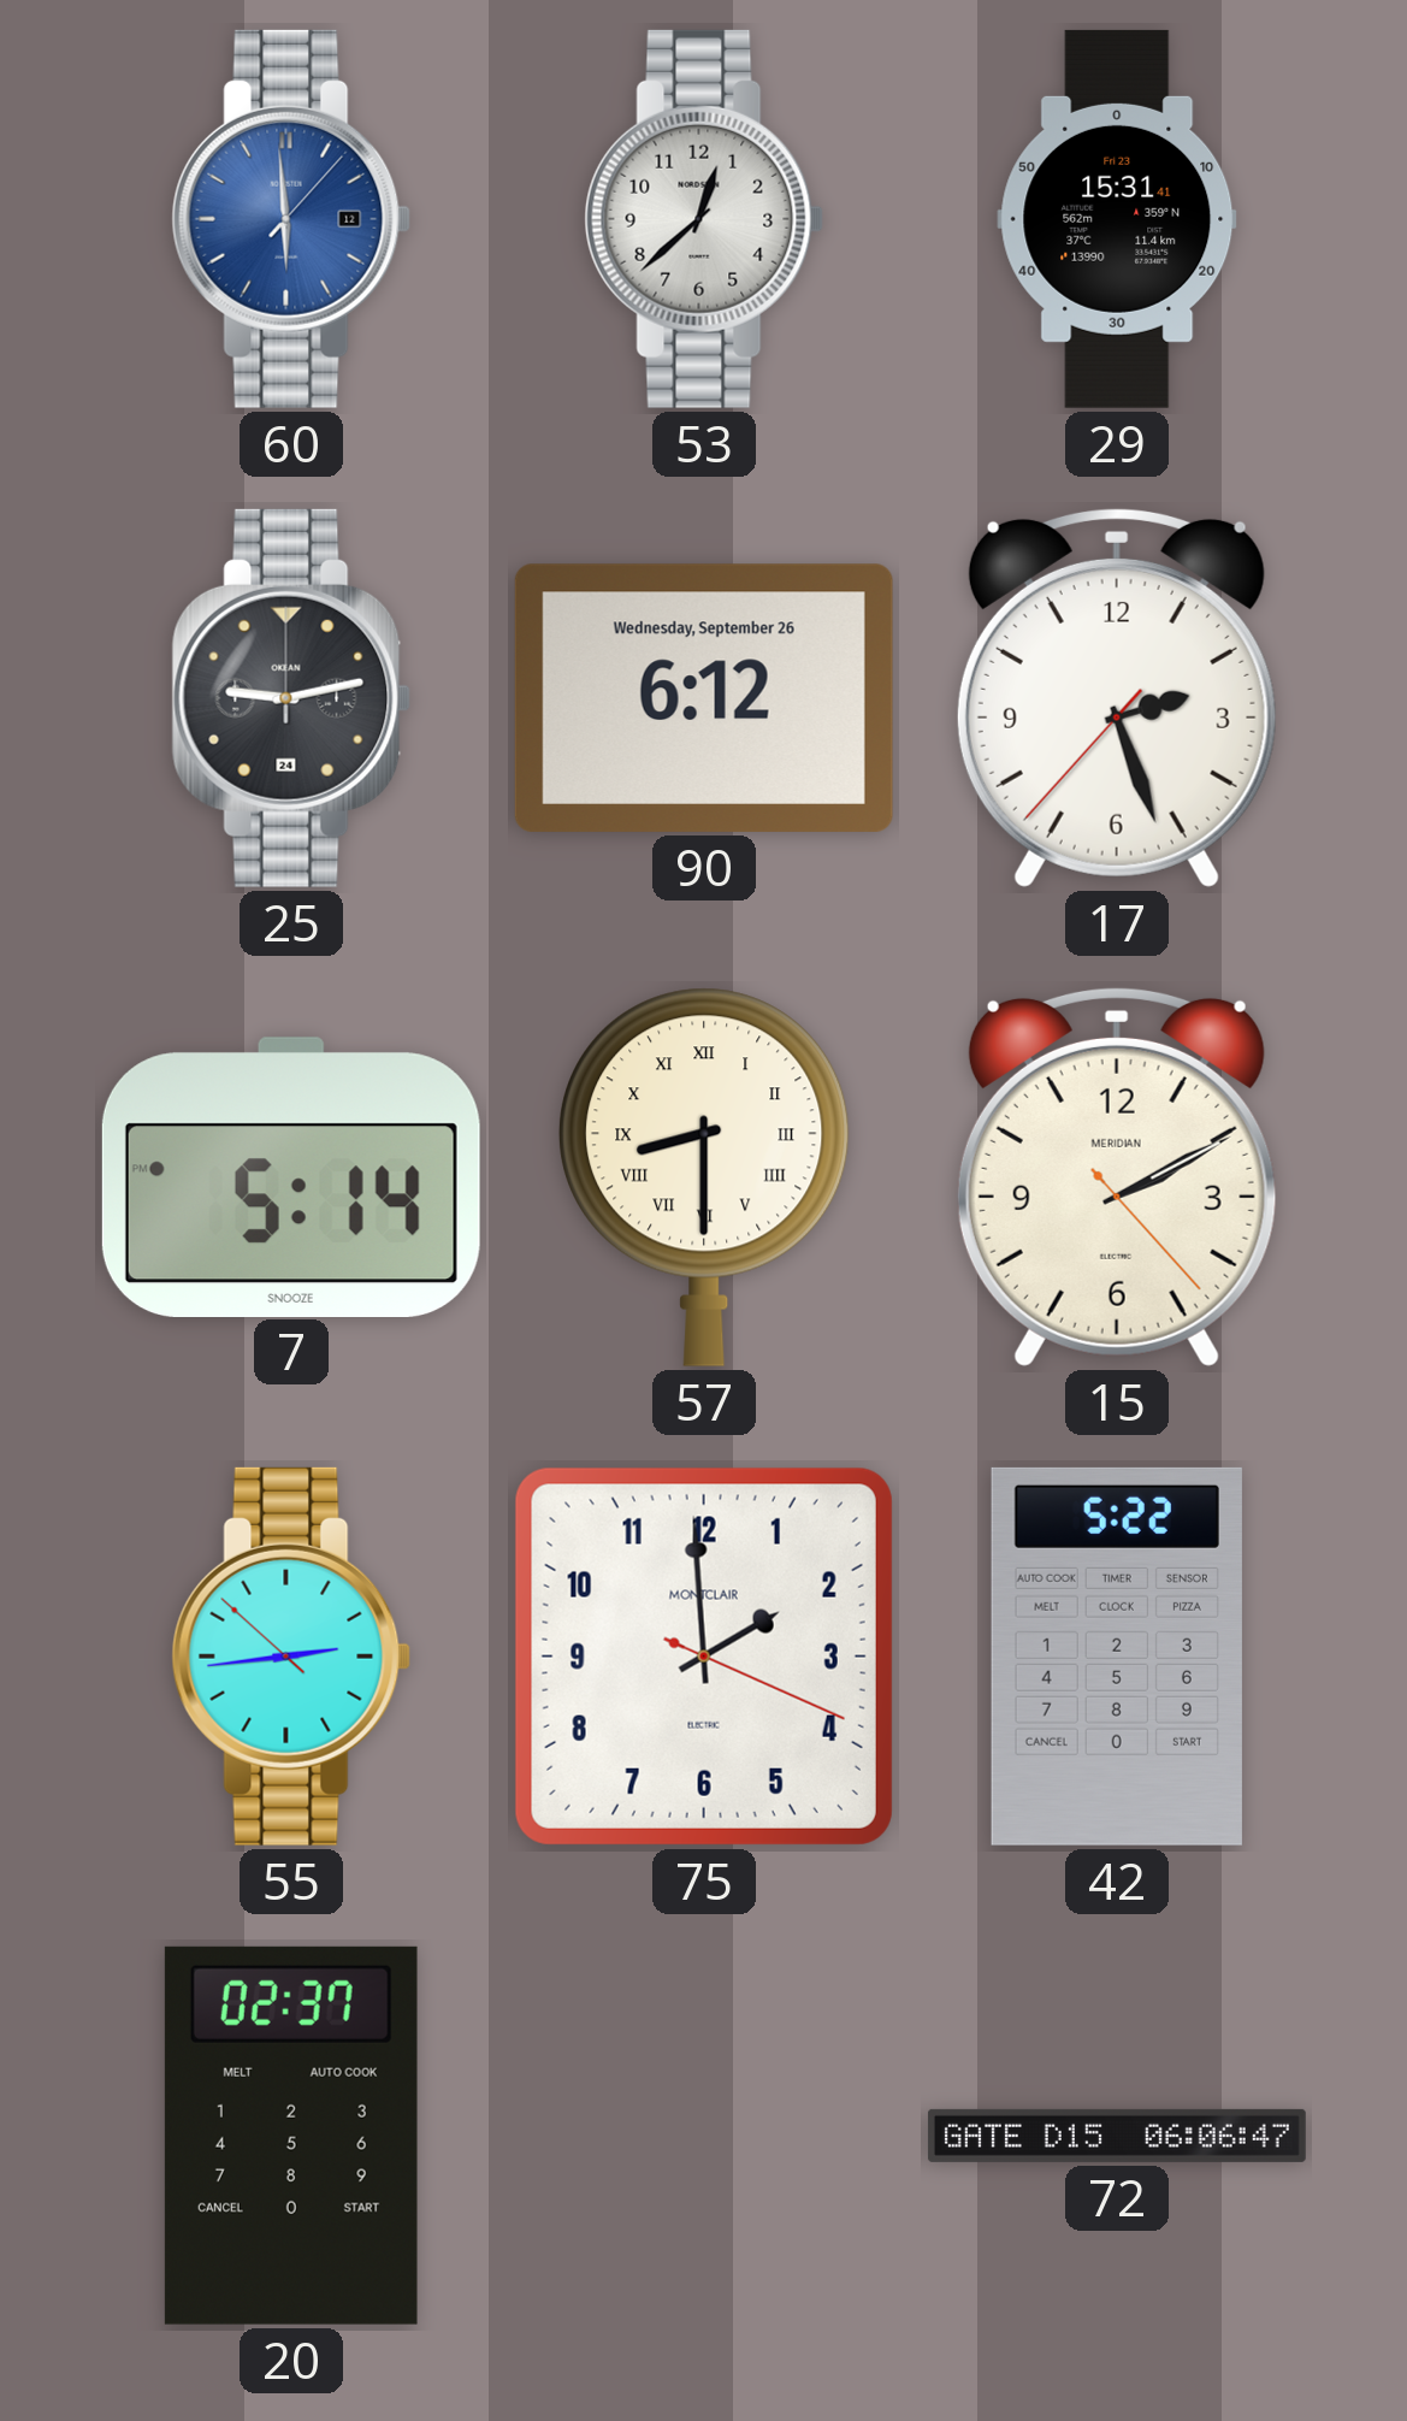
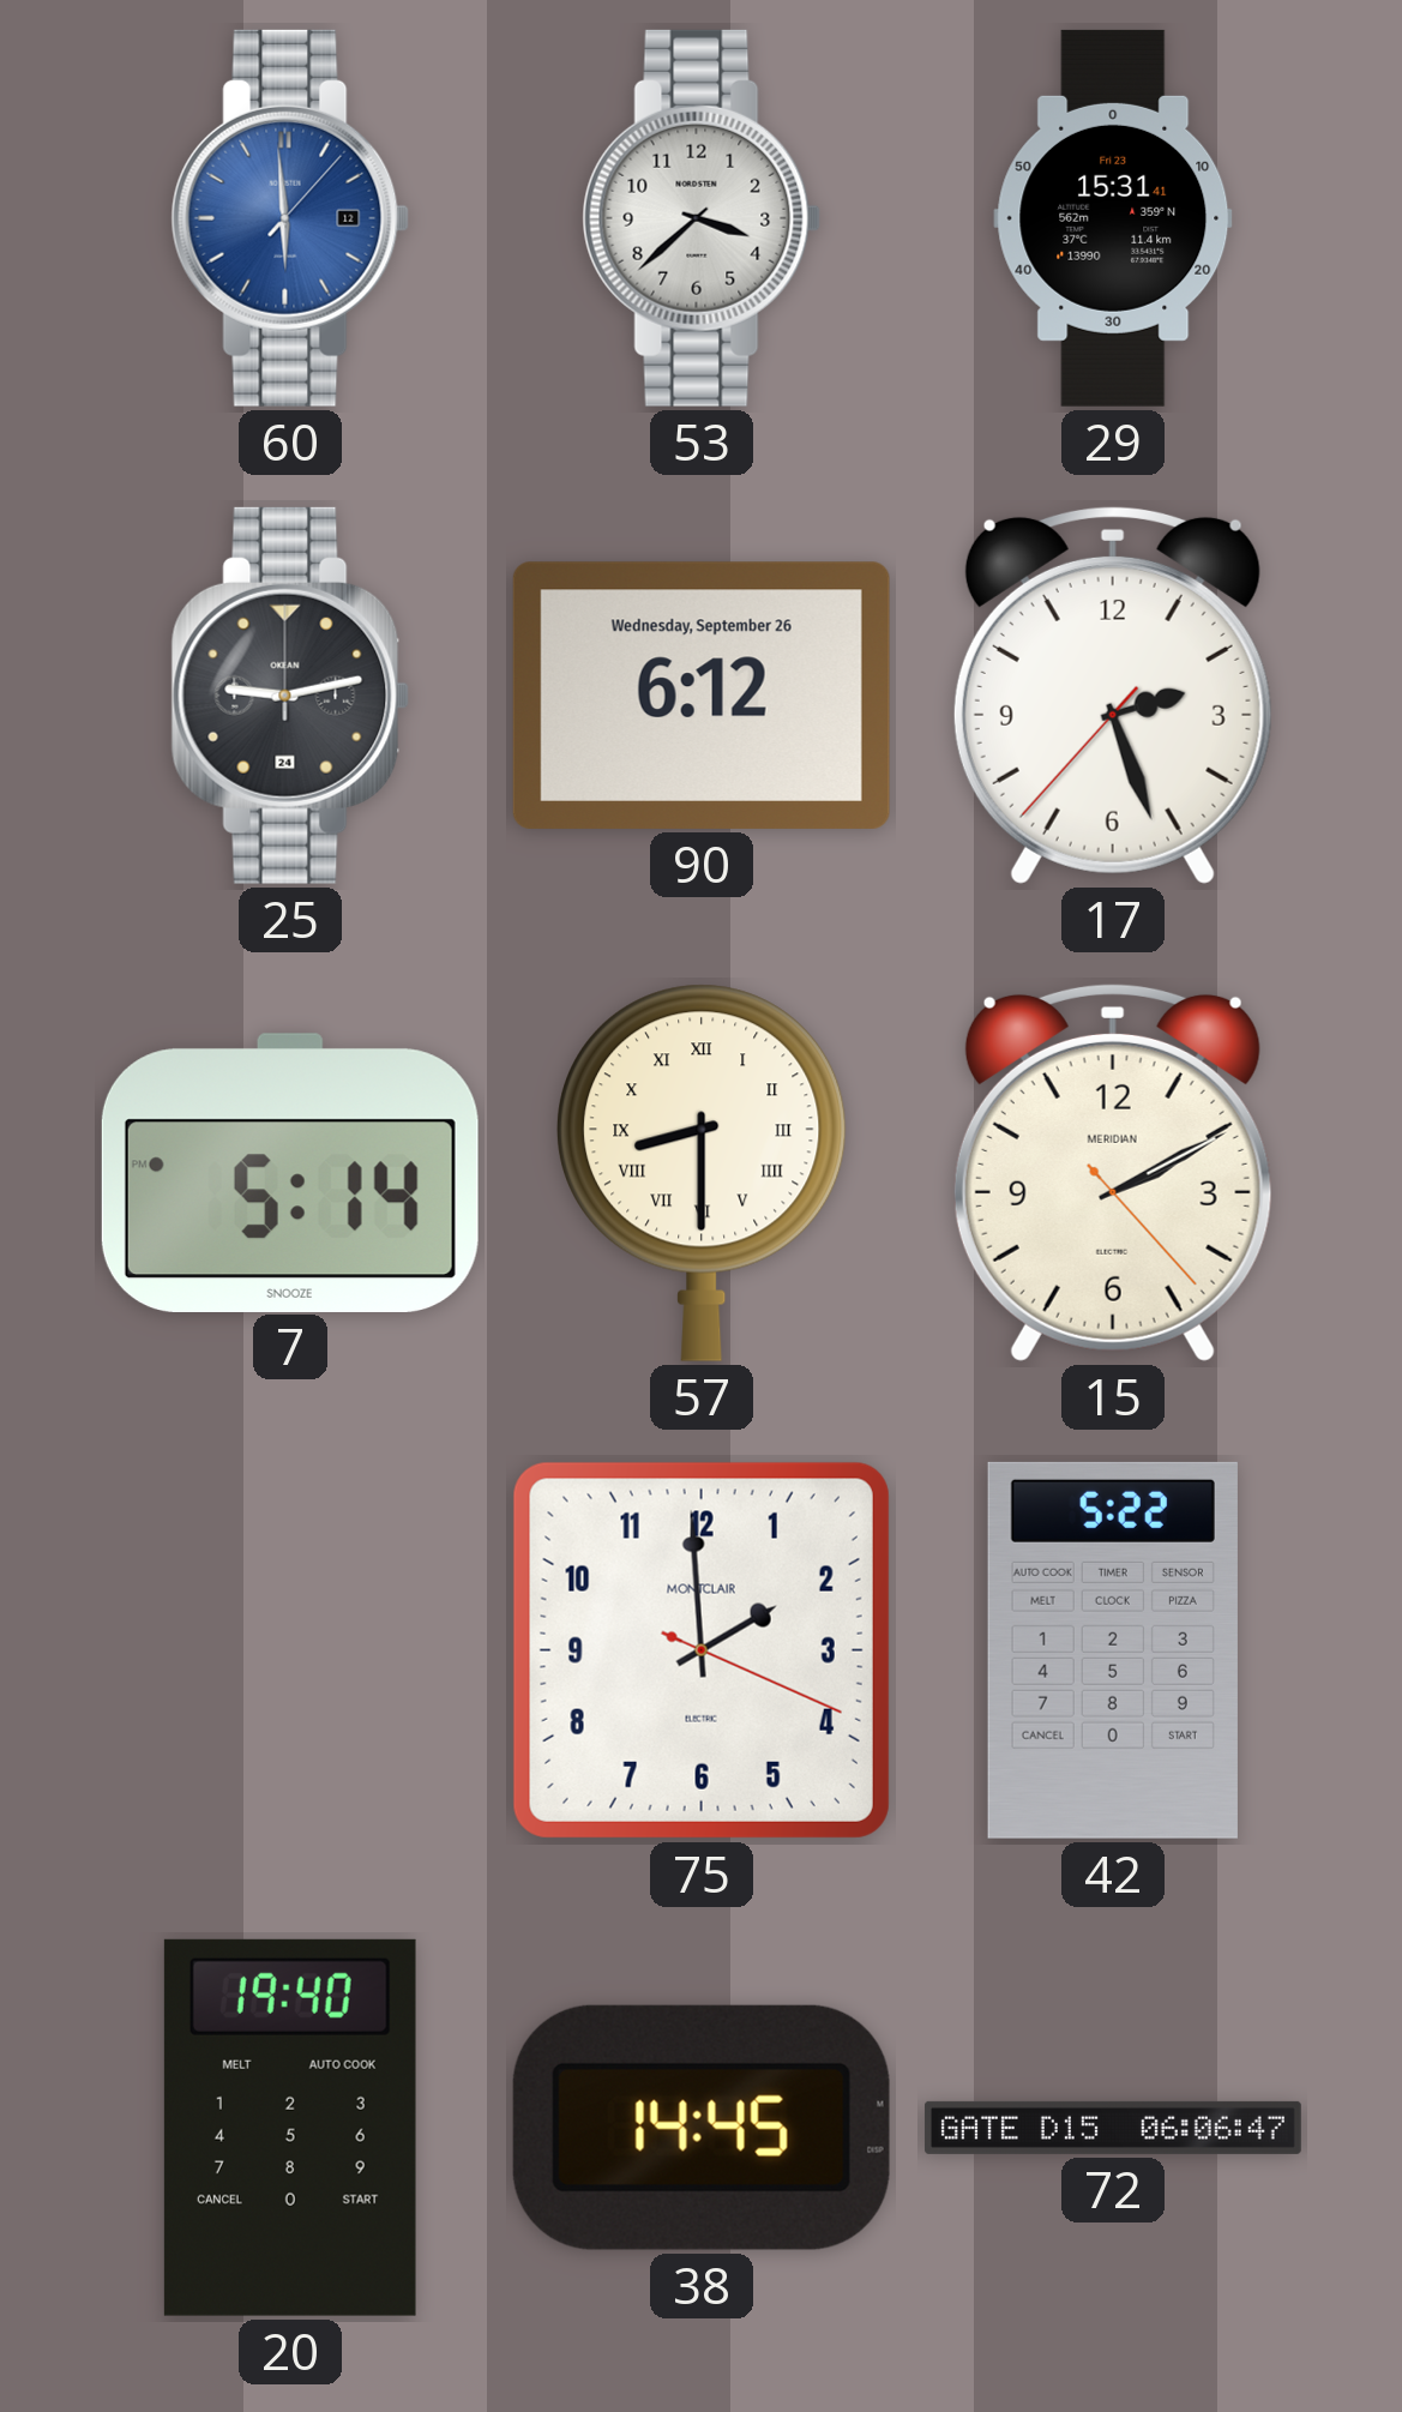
53: 12:38 -> 3:38 (702, 218)
55: 2:43 -> none (291, 1657)
20: 02:37 -> 19:40 (290, 2128)
38: none -> 14:45 (702, 2128)
